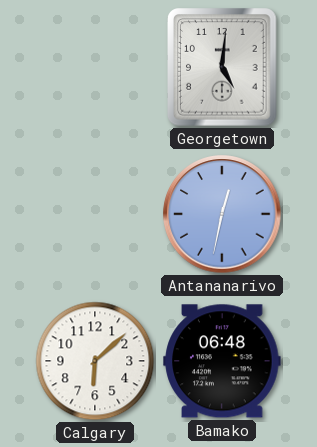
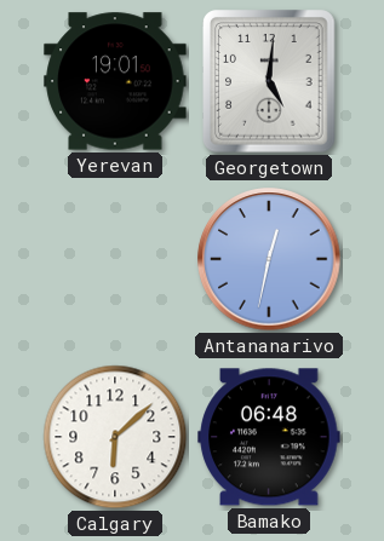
Yerevan: none -> 19:01 (115, 81)
